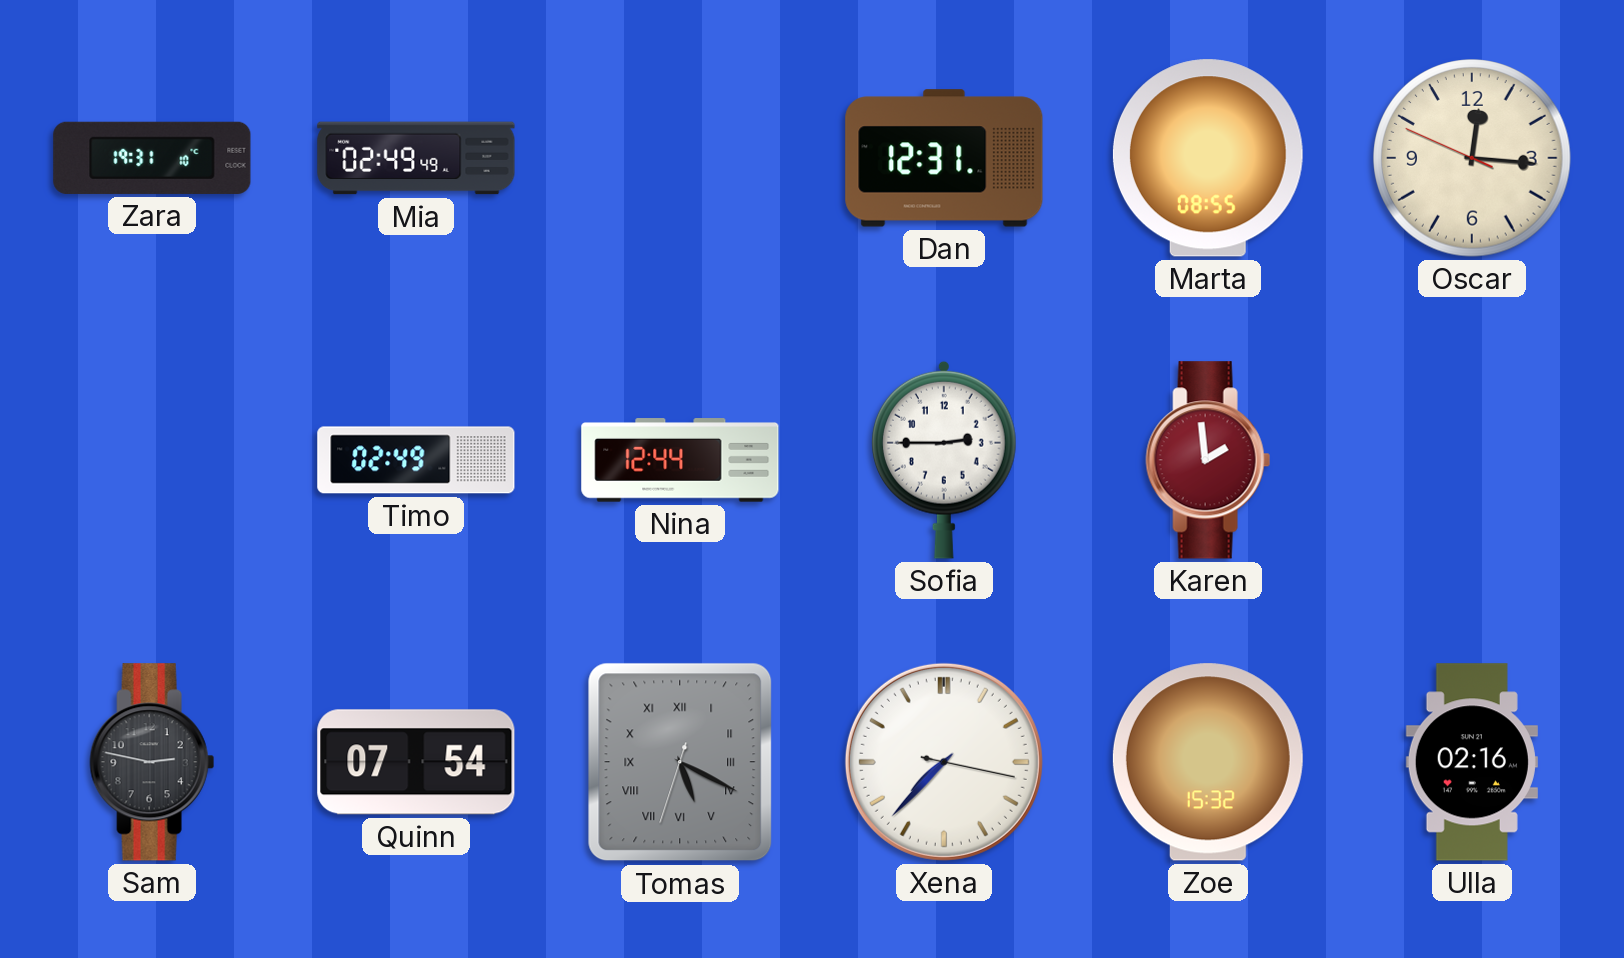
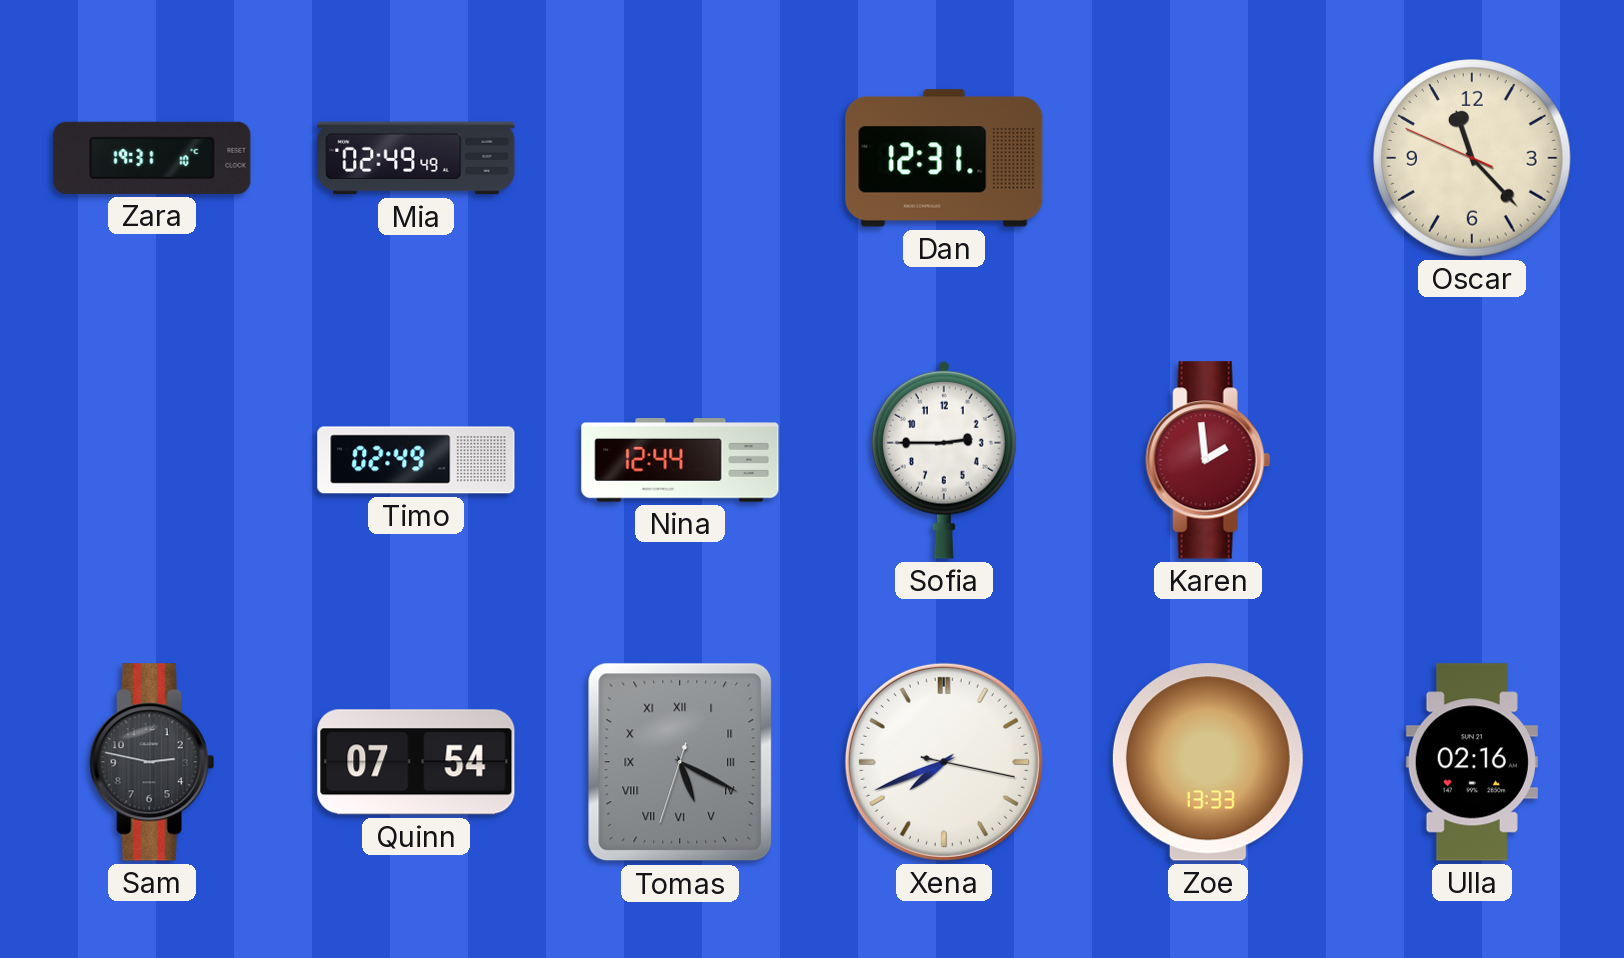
Marta: 08:55 -> none (1208, 158)
Oscar: 12:15 -> 11:22 (1472, 158)
Xena: 7:37 -> 7:41 (944, 762)
Zoe: 15:32 -> 13:33 (1208, 762)
